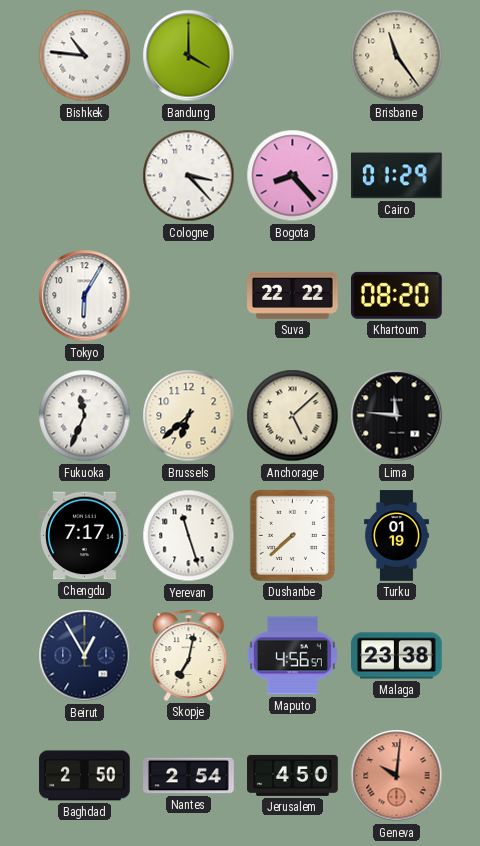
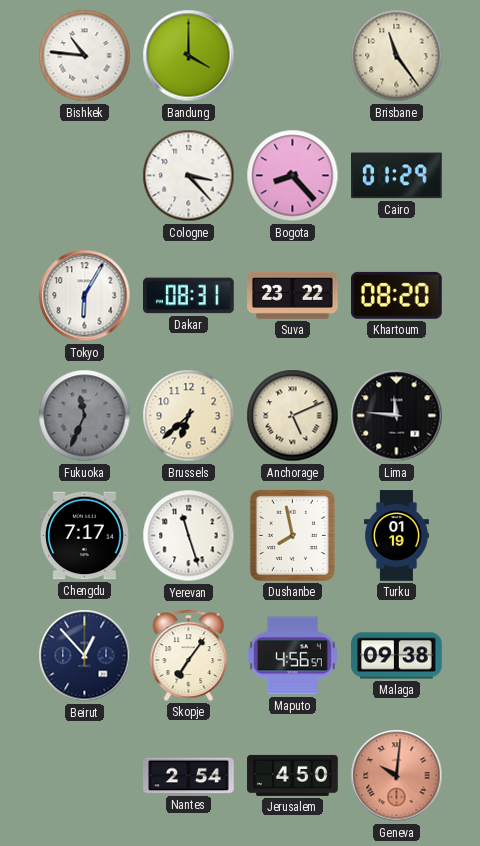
Dakar: none -> 08:31 (189, 296)
Suva: 22:22 -> 23:22 (293, 295)
Fukuoka dial: white -> grey (85, 416)
Anchorage: 5:08 -> 5:11 (293, 416)
Dushanbe: 7:38 -> 7:58 (292, 535)
Beirut: 12:55 -> 12:53 (85, 656)
Skopje: 7:02 -> 7:06 (189, 655)
Malaga: 23:38 -> 09:38 (397, 656)
Baghdad: 2:50 -> none (85, 776)
